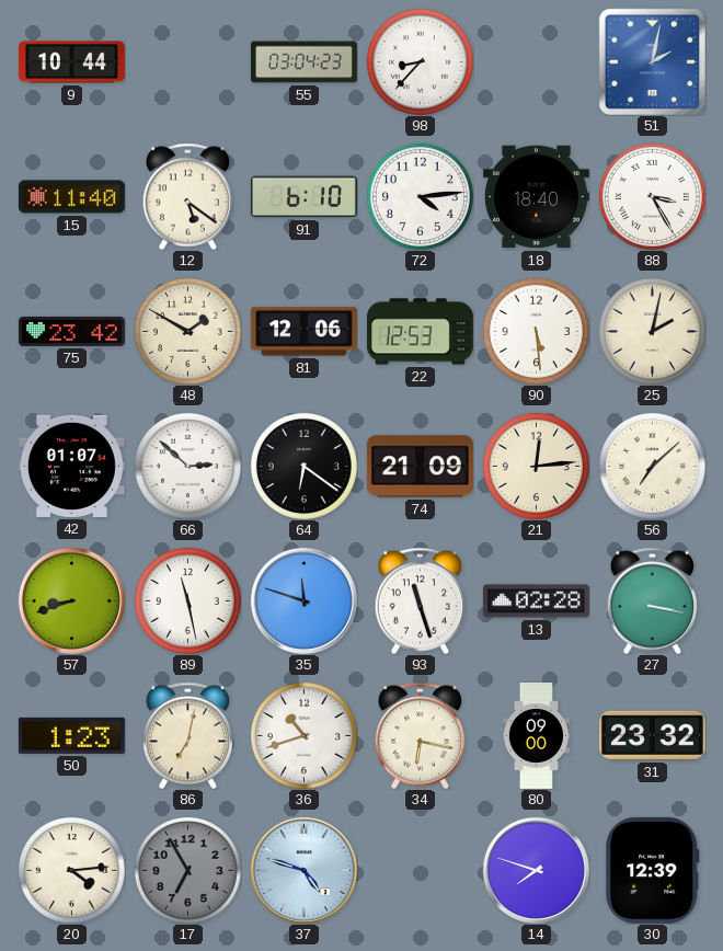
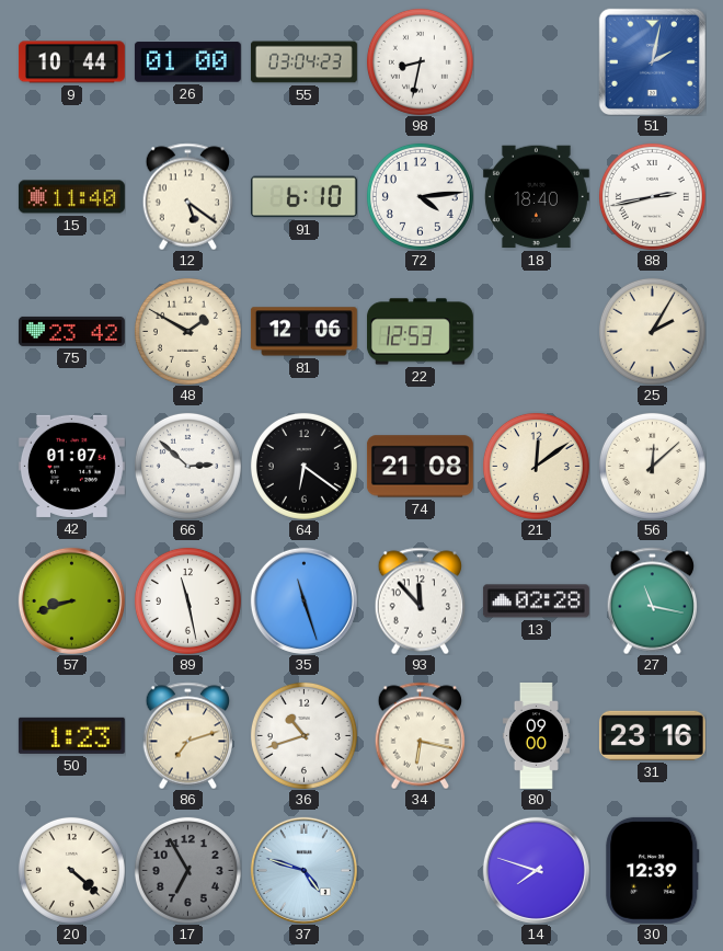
26: none -> 01:00 (187, 62)
98: 8:37 -> 8:32 (420, 61)
88: 3:25 -> 2:43 (652, 196)
90: 5:29 -> none (536, 331)
25: 2:02 -> 2:05 (652, 331)
74: 21:09 -> 21:08 (420, 467)
21: 12:14 -> 12:09 (536, 466)
56: 7:08 -> 12:08 (652, 466)
35: 11:48 -> 11:27 (303, 600)
93: 11:27 -> 11:53 (421, 600)
27: 3:17 -> 11:17 (653, 600)
86: 7:02 -> 7:12 (188, 735)
31: 23:32 -> 23:16 (652, 735)
20: 4:14 -> 4:22 (71, 870)
